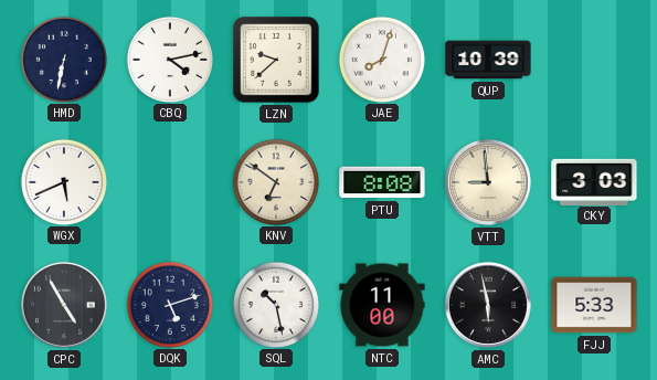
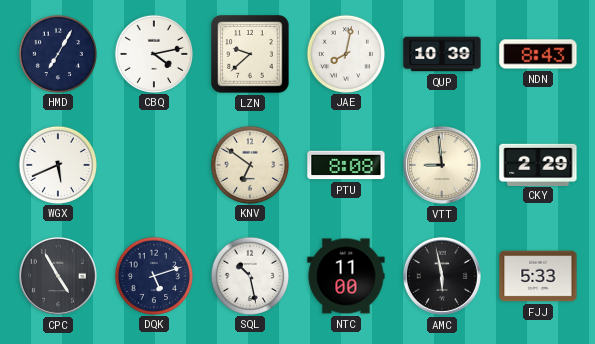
HMD: 6:32 -> 7:05 (57, 53)
JAE: 8:03 -> 8:02 (345, 53)
NDN: none -> 8:43 (538, 54)
CKY: 3:03 -> 2:29 (538, 164)
